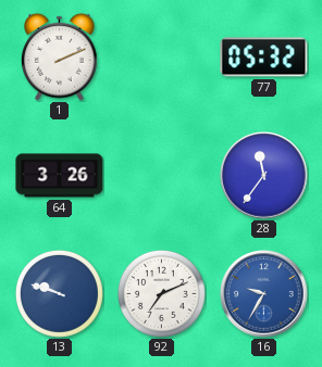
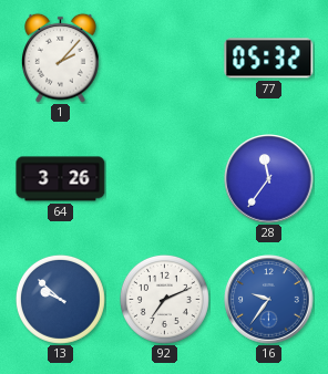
1: 2:11 -> 2:07 (61, 58)
13: 9:48 -> 9:52 (60, 299)
16: 9:35 -> 9:36 (269, 300)
